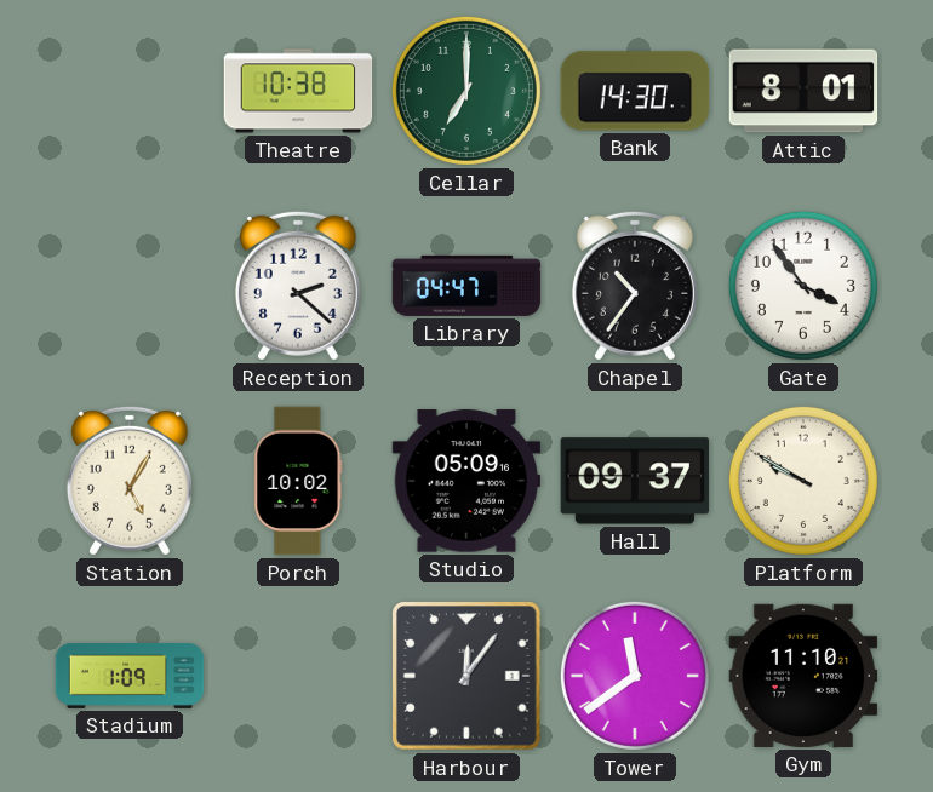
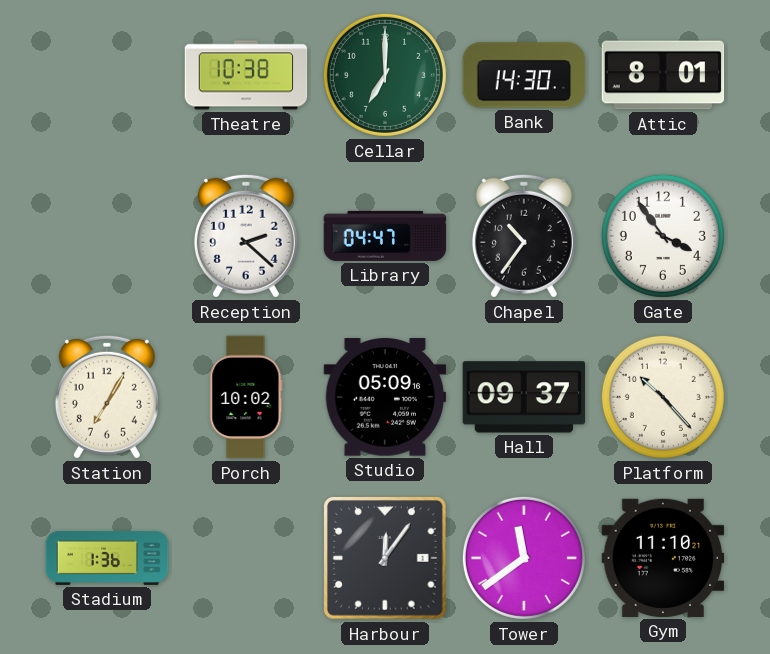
Station: 5:05 -> 7:05 (107, 397)
Platform: 9:50 -> 10:23 (663, 397)
Stadium: 1:09 -> 1:36 (107, 559)
